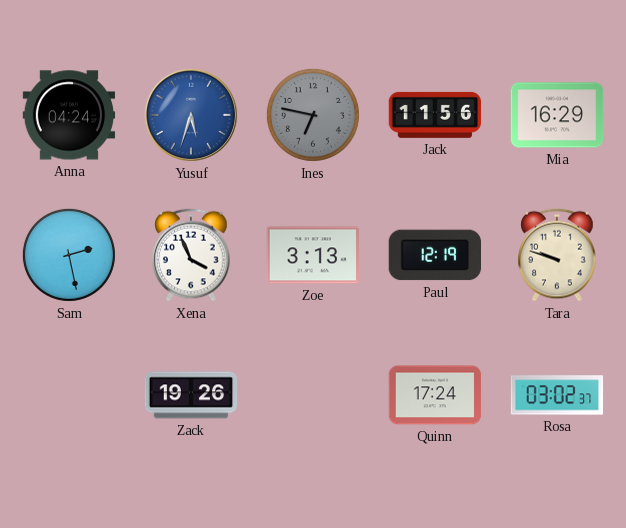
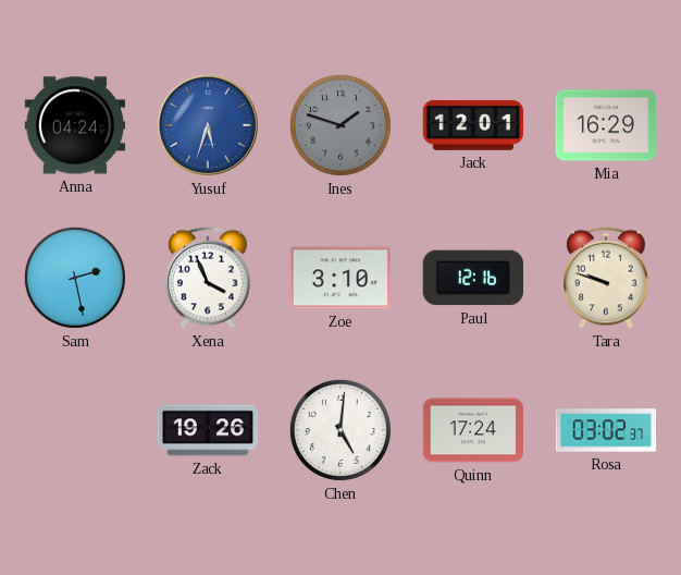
Ines: 6:47 -> 1:48 (340, 125)
Jack: 11:56 -> 12:01 (473, 125)
Zoe: 3:13 -> 3:10 (340, 278)
Paul: 12:19 -> 12:16 (472, 278)
Chen: none -> 5:01 (340, 430)
